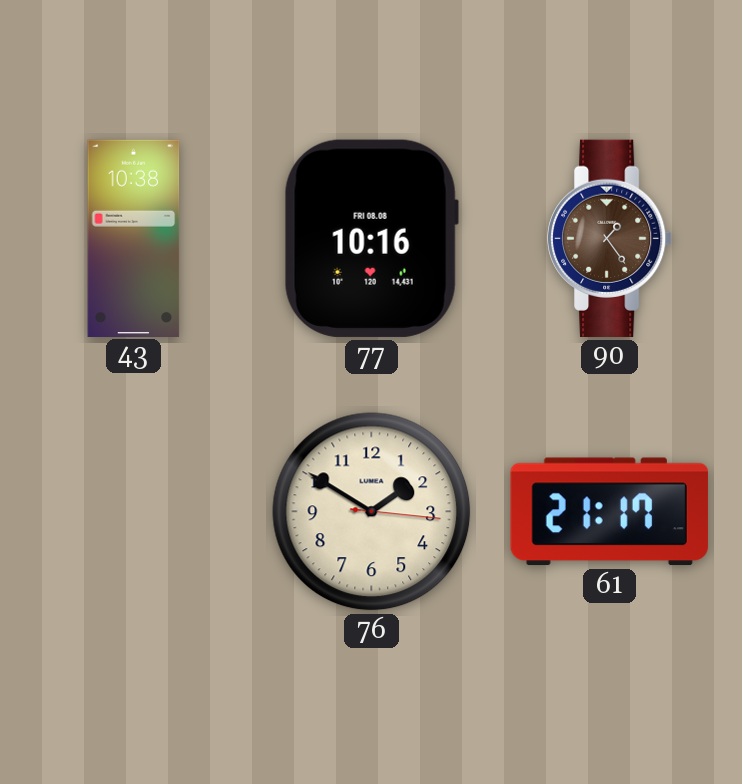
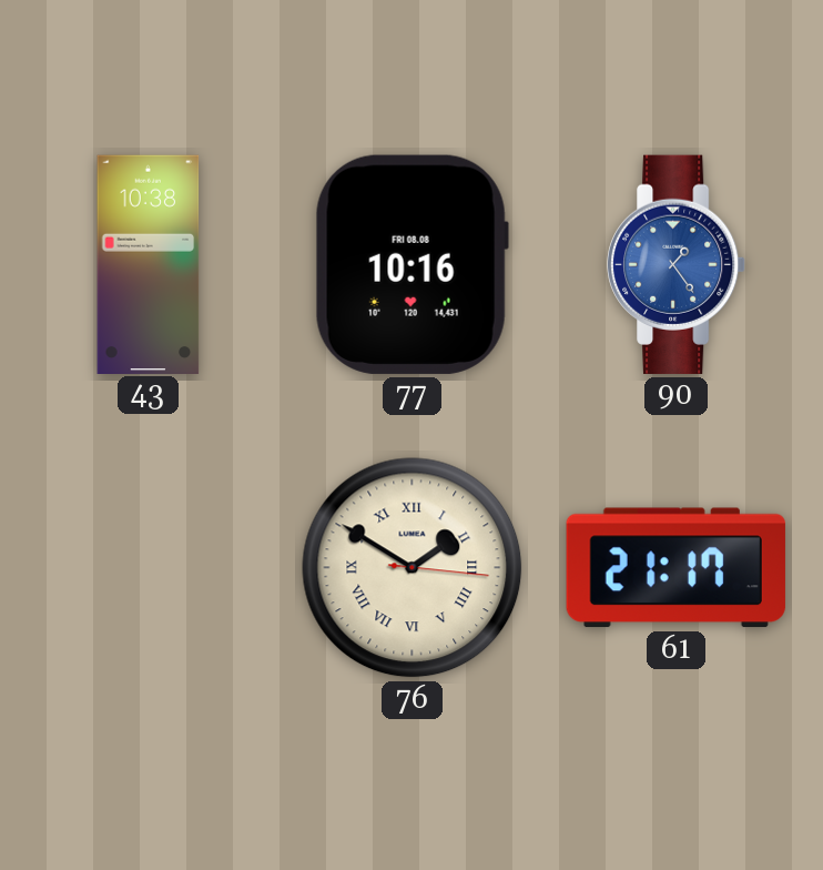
90 dial: brown -> blue (678, 264)
76 numerals: Arabic -> Roman (413, 568)
